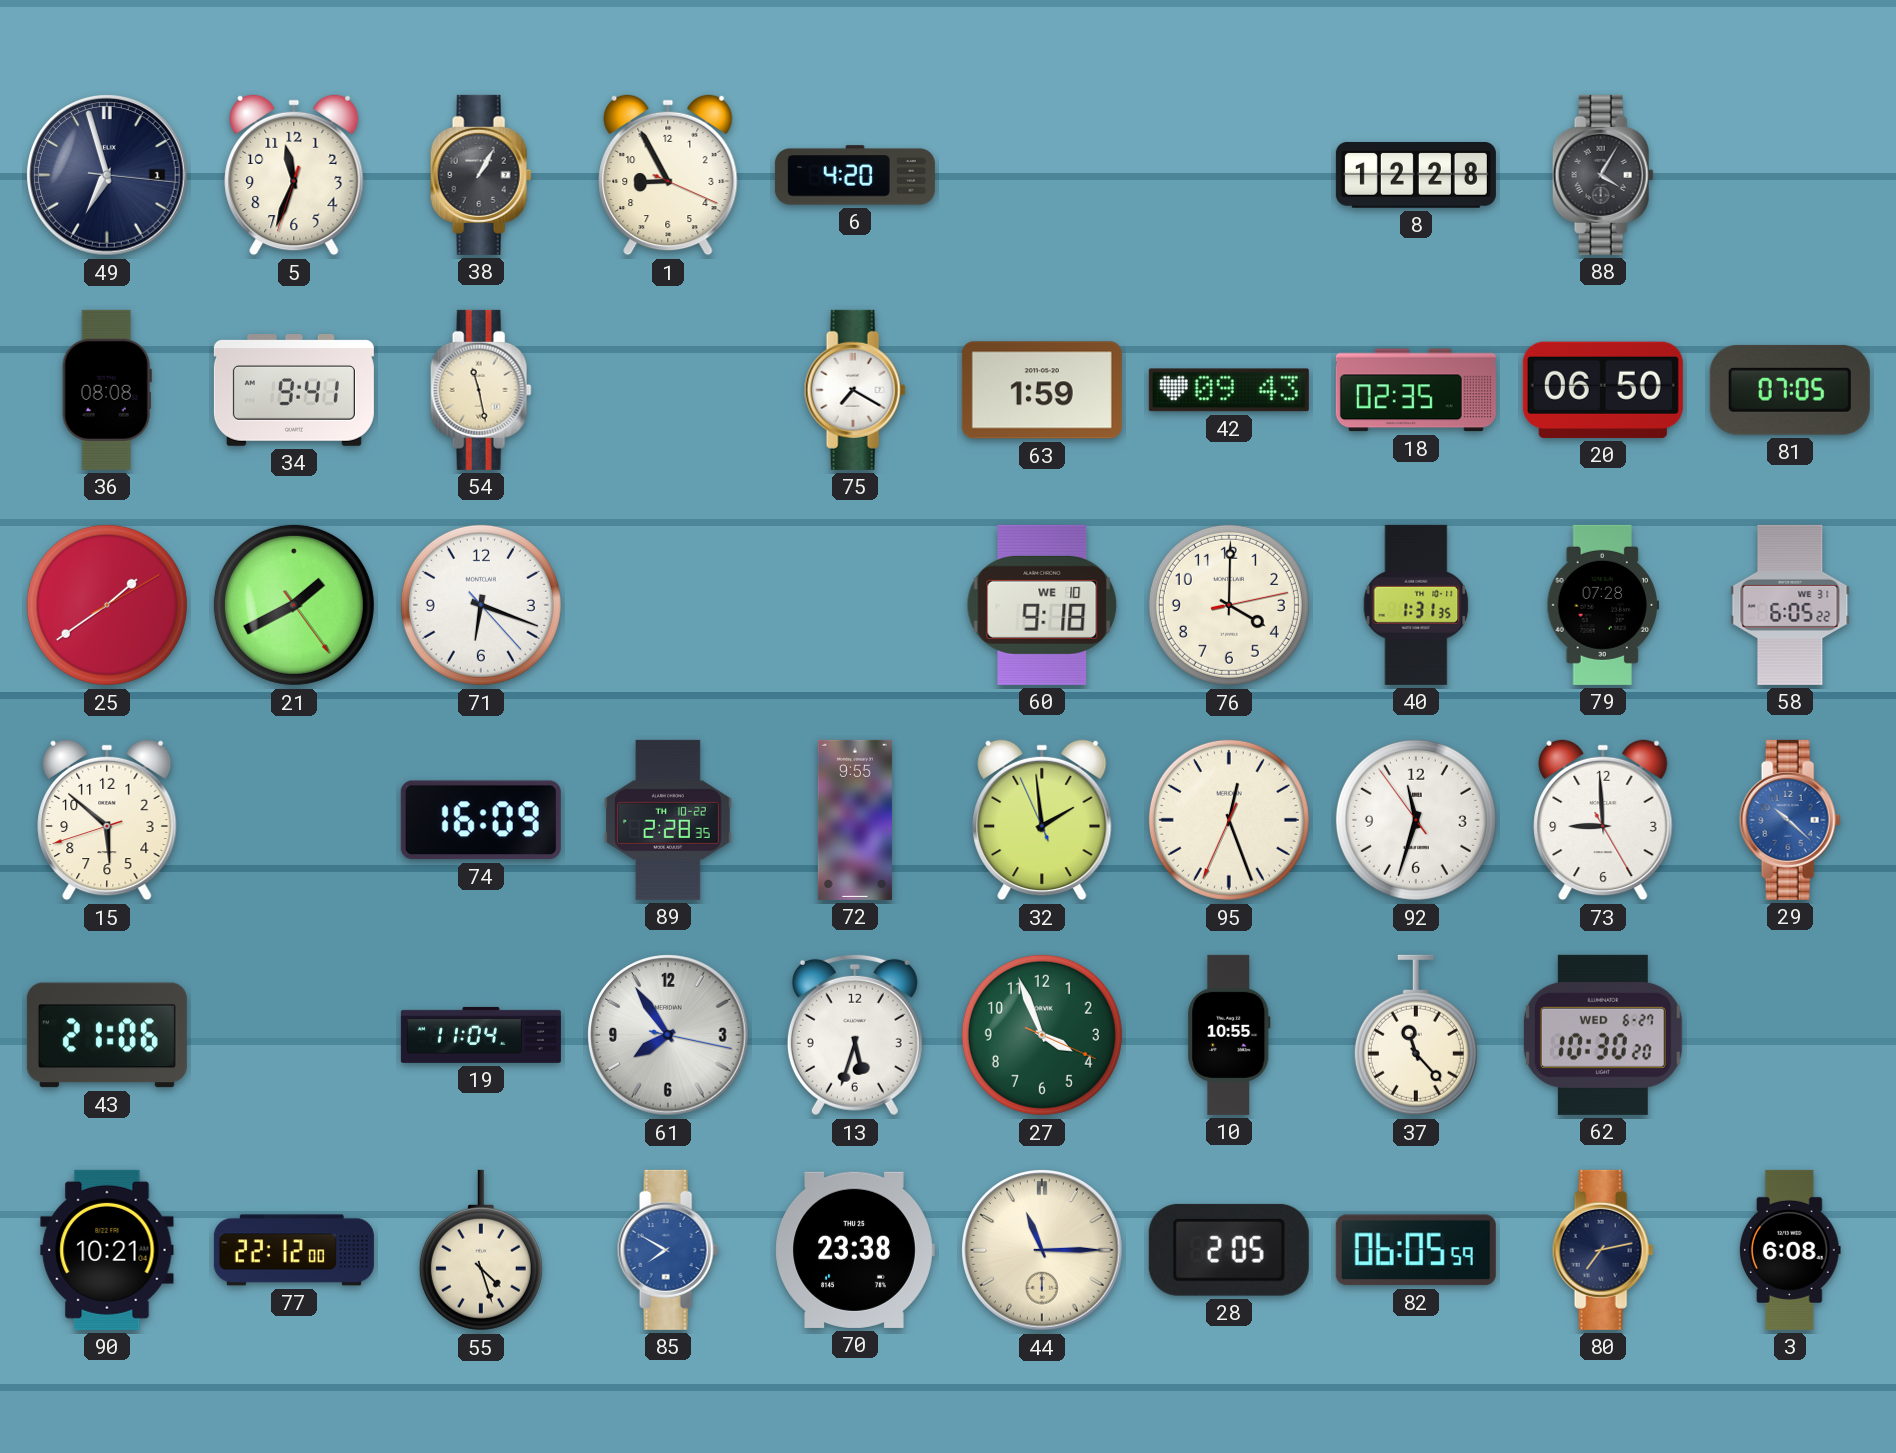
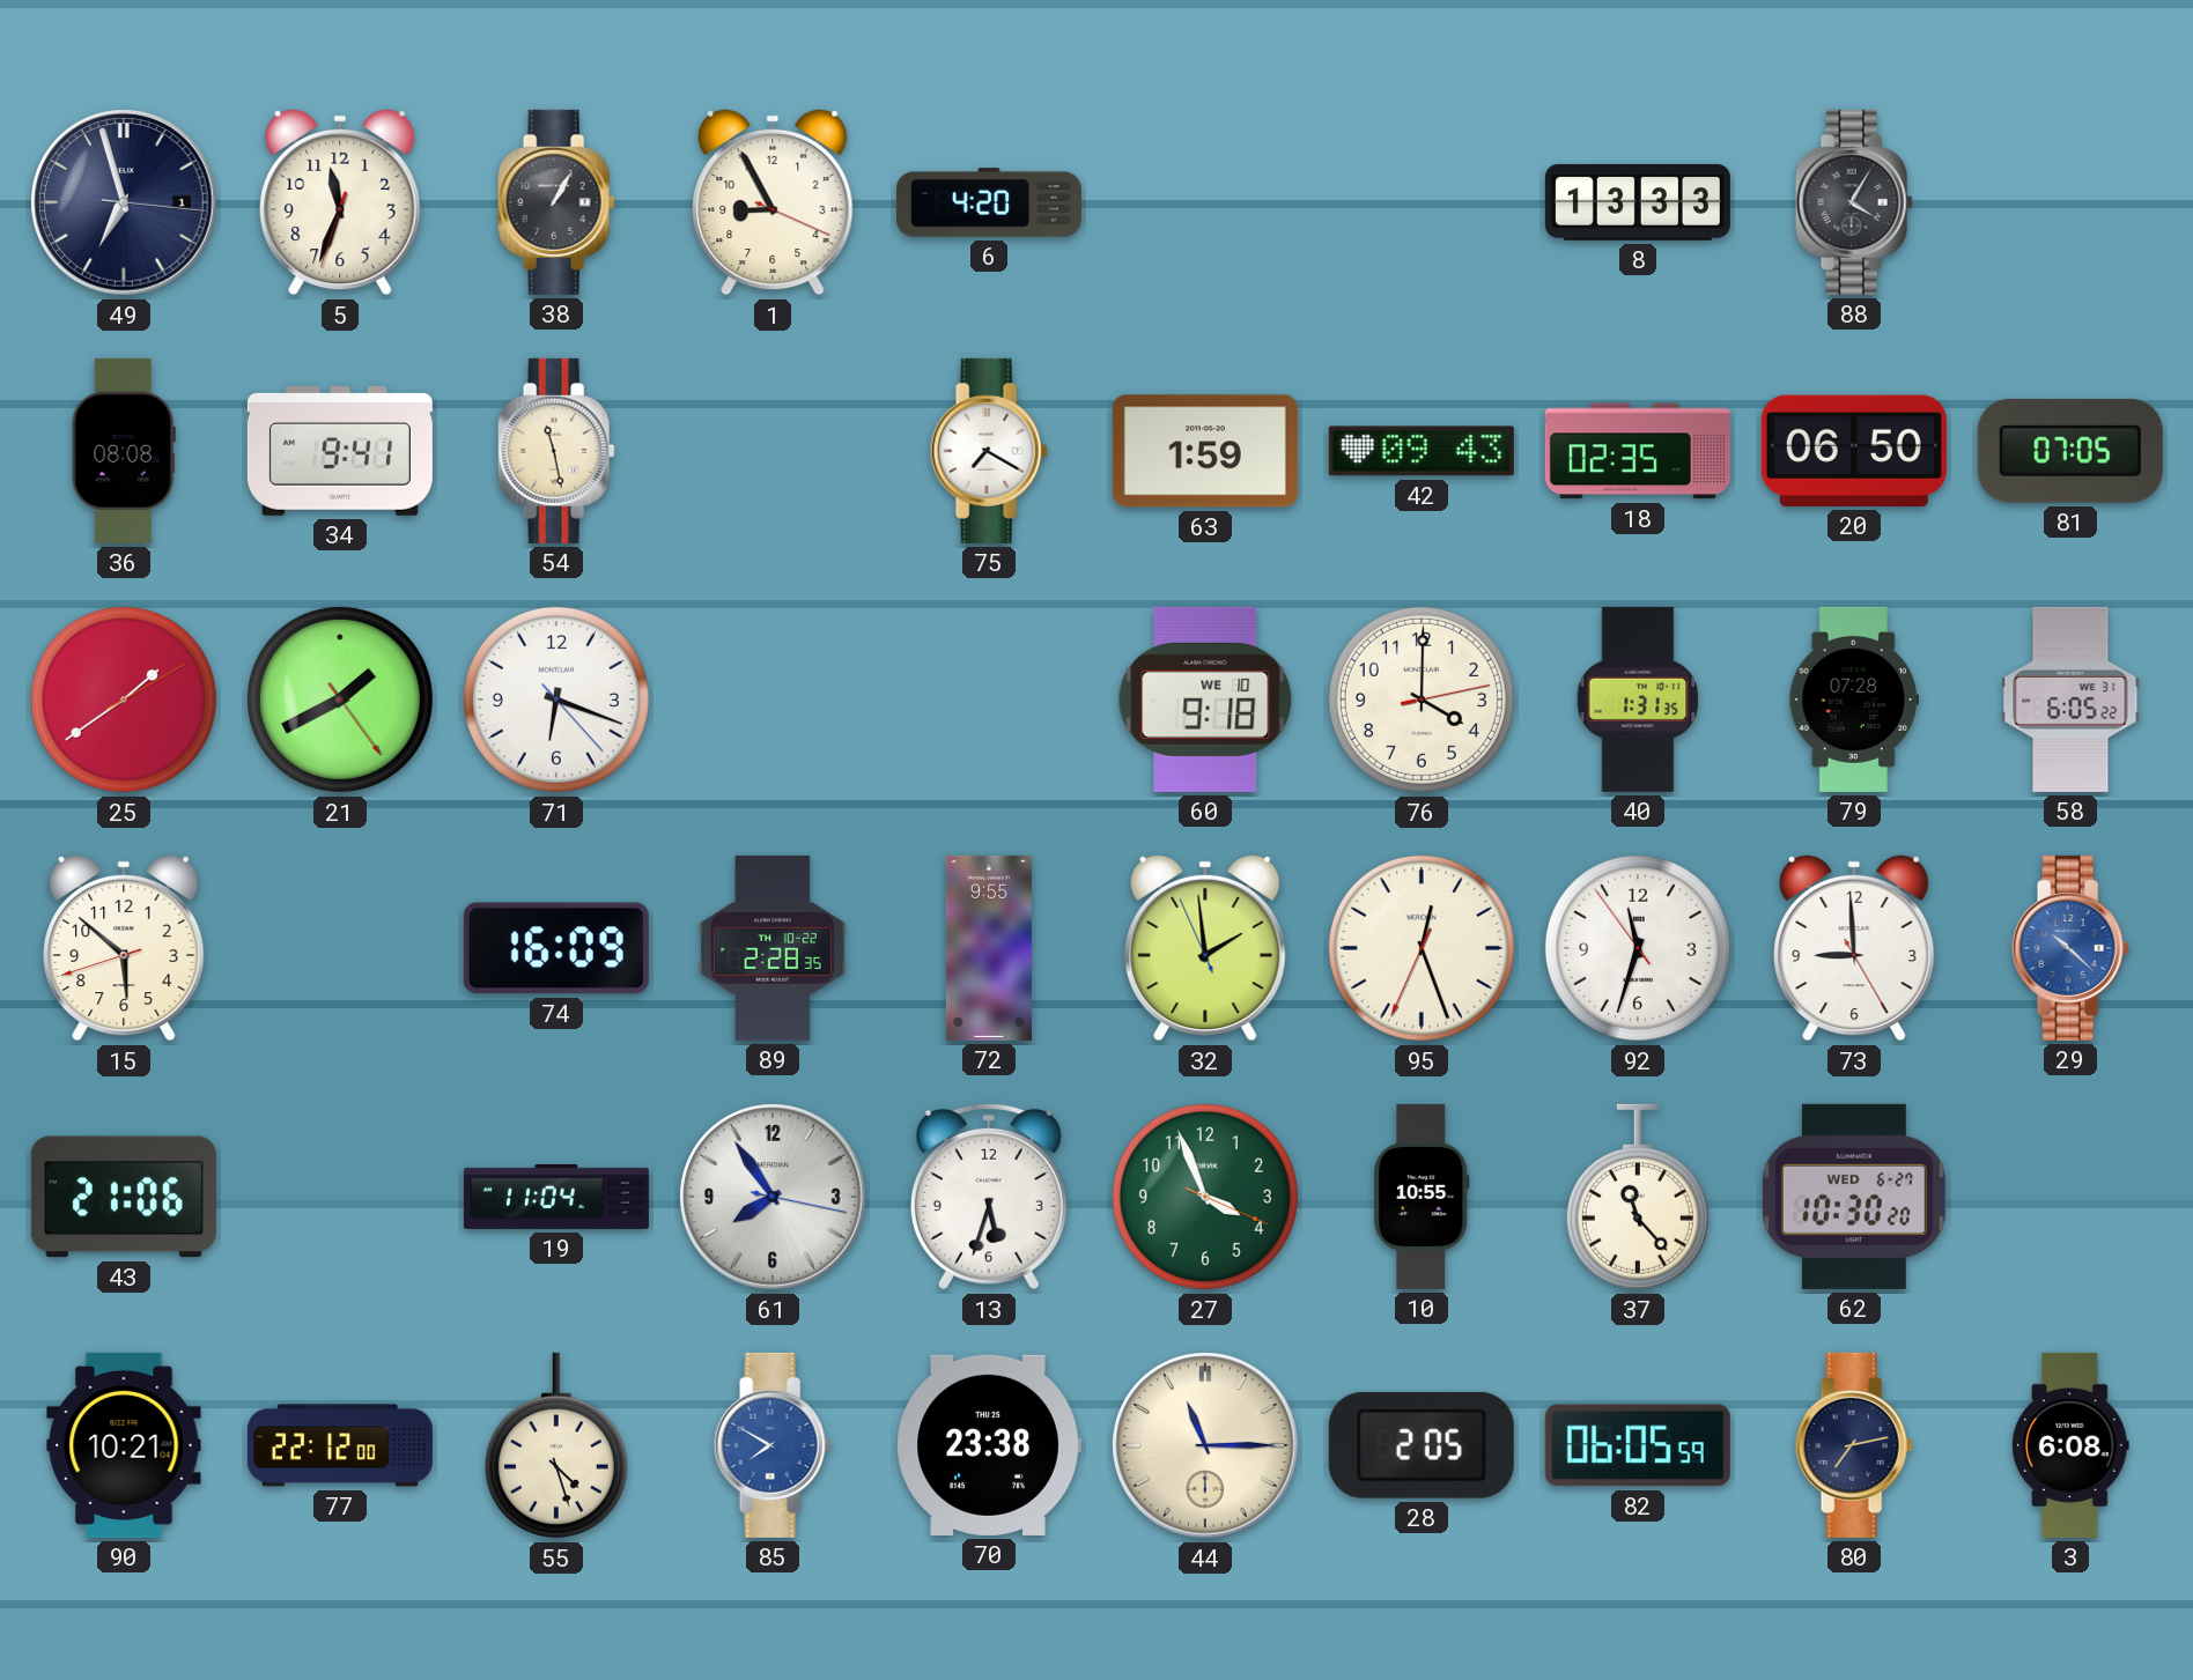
8: 12:28 -> 13:33 (1638, 202)
